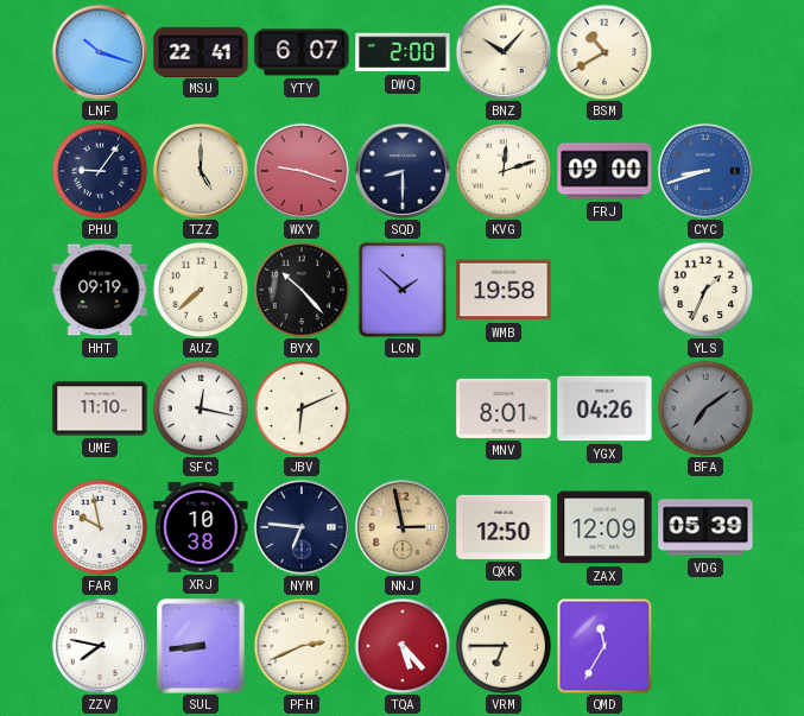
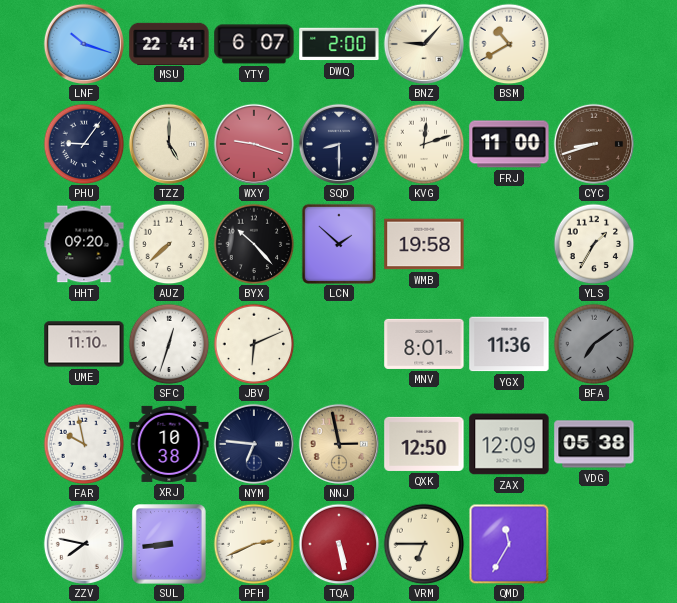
BNZ: 10:07 -> 9:07 (423, 43)
FRJ: 09:00 -> 11:00 (509, 144)
CYC dial: blue -> brown (593, 143)
HHT: 09:19 -> 09:20 (84, 244)
YLS: 1:34 -> 1:35 (594, 244)
SFC: 12:17 -> 12:33 (169, 344)
YGX: 04:26 -> 11:36 (509, 344)
VDG: 05:39 -> 05:38 (594, 444)
TQA: 5:23 -> 5:28 (339, 544)
